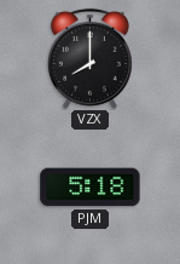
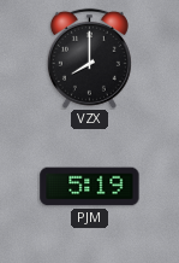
PJM: 5:18 -> 5:19 (90, 187)
